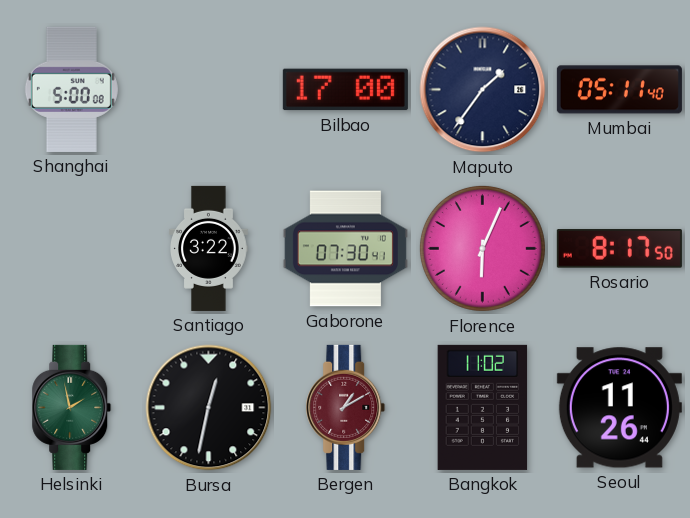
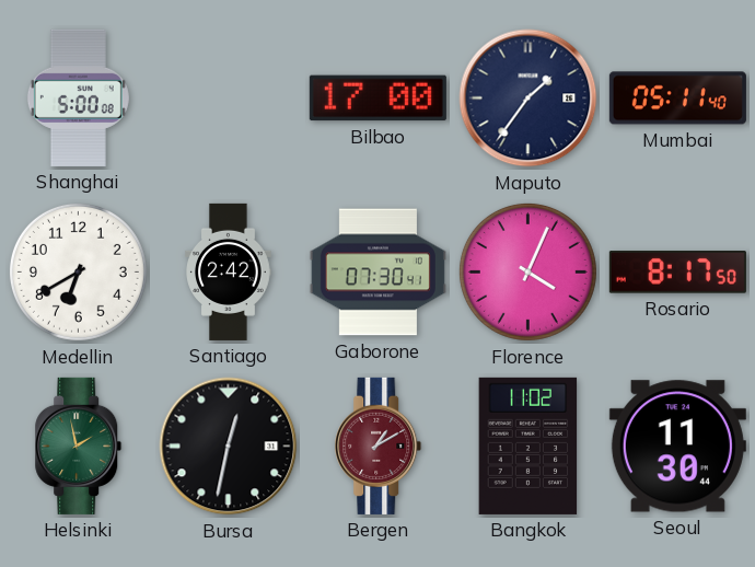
Medellin: none -> 6:40 (78, 271)
Santiago: 3:22 -> 2:42 (229, 271)
Florence: 6:04 -> 4:04 (527, 271)
Seoul: 11:26 -> 11:30 (677, 447)
